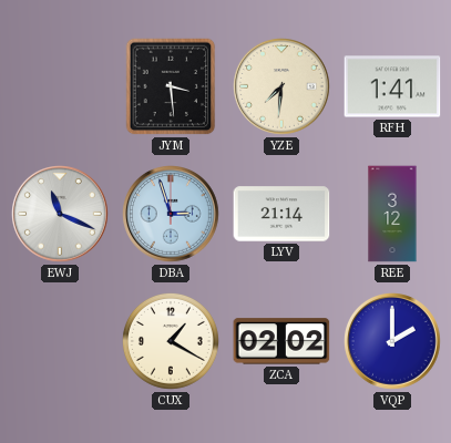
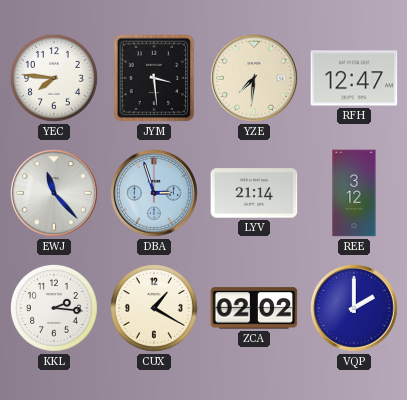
YEC: none -> 7:46 (54, 78)
RFH: 1:41 -> 12:47 (354, 78)
EWJ: 11:19 -> 11:23 (55, 194)
KKL: none -> 2:16 (54, 308)
